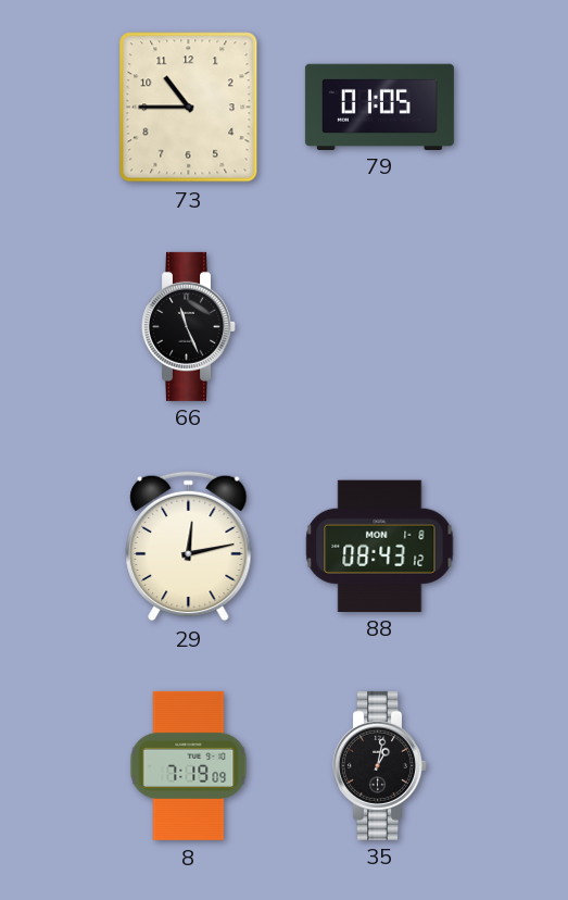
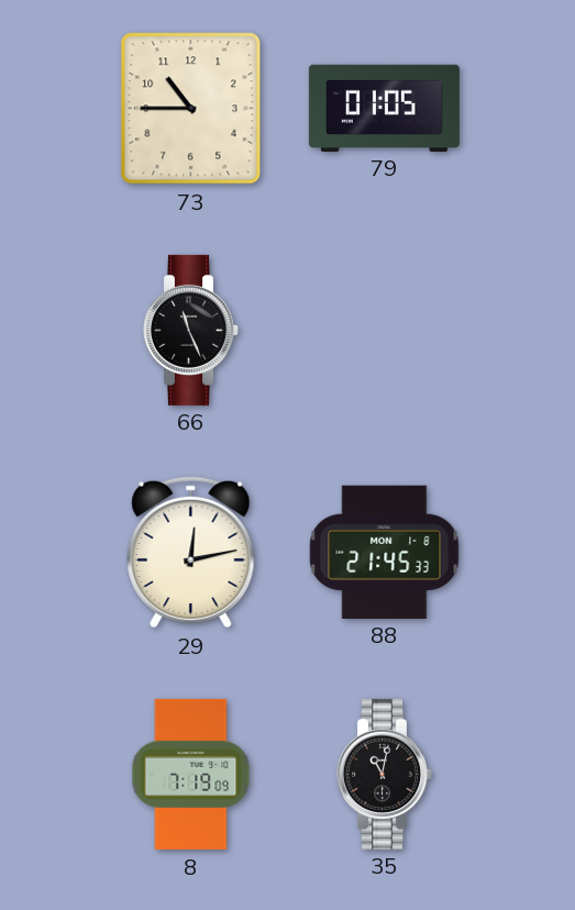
88: 08:43 -> 21:45 (385, 552)
35: 1:02 -> 11:02 (385, 774)
